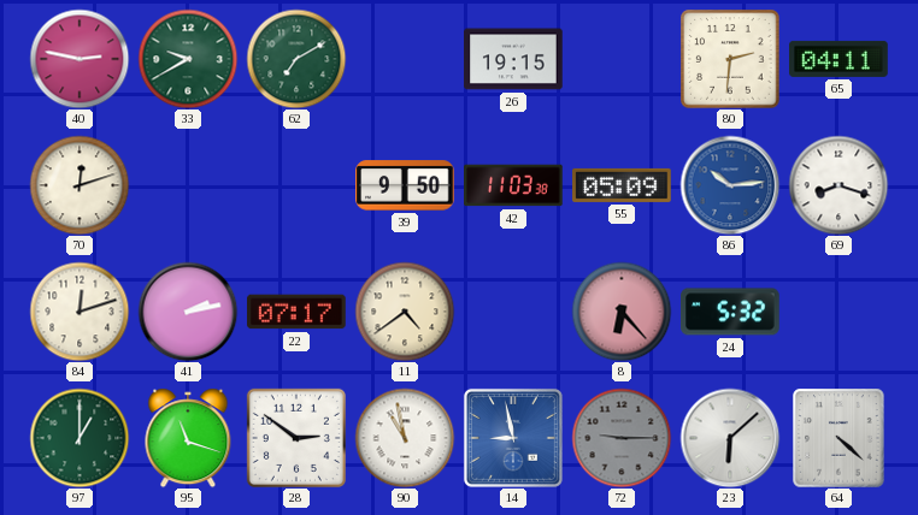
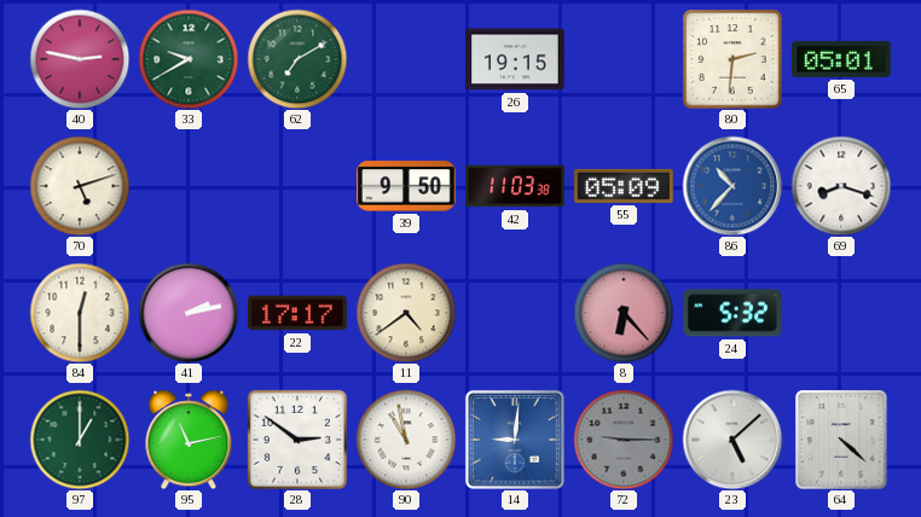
65: 04:11 -> 05:01 (841, 59)
70: 12:12 -> 5:12 (80, 186)
86: 10:14 -> 10:37 (732, 186)
84: 12:12 -> 12:30 (80, 313)
22: 07:17 -> 17:17 (297, 313)
95: 11:18 -> 11:13 (189, 440)
14: 8:58 -> 9:01 (515, 440)
23: 6:08 -> 5:08 (732, 440)
